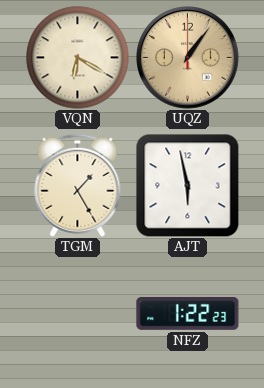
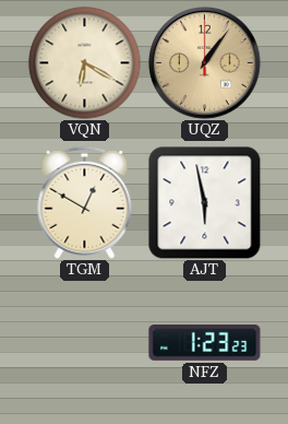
TGM: 1:25 -> 12:50 (85, 202)
NFZ: 1:22 -> 1:23 (205, 343)
